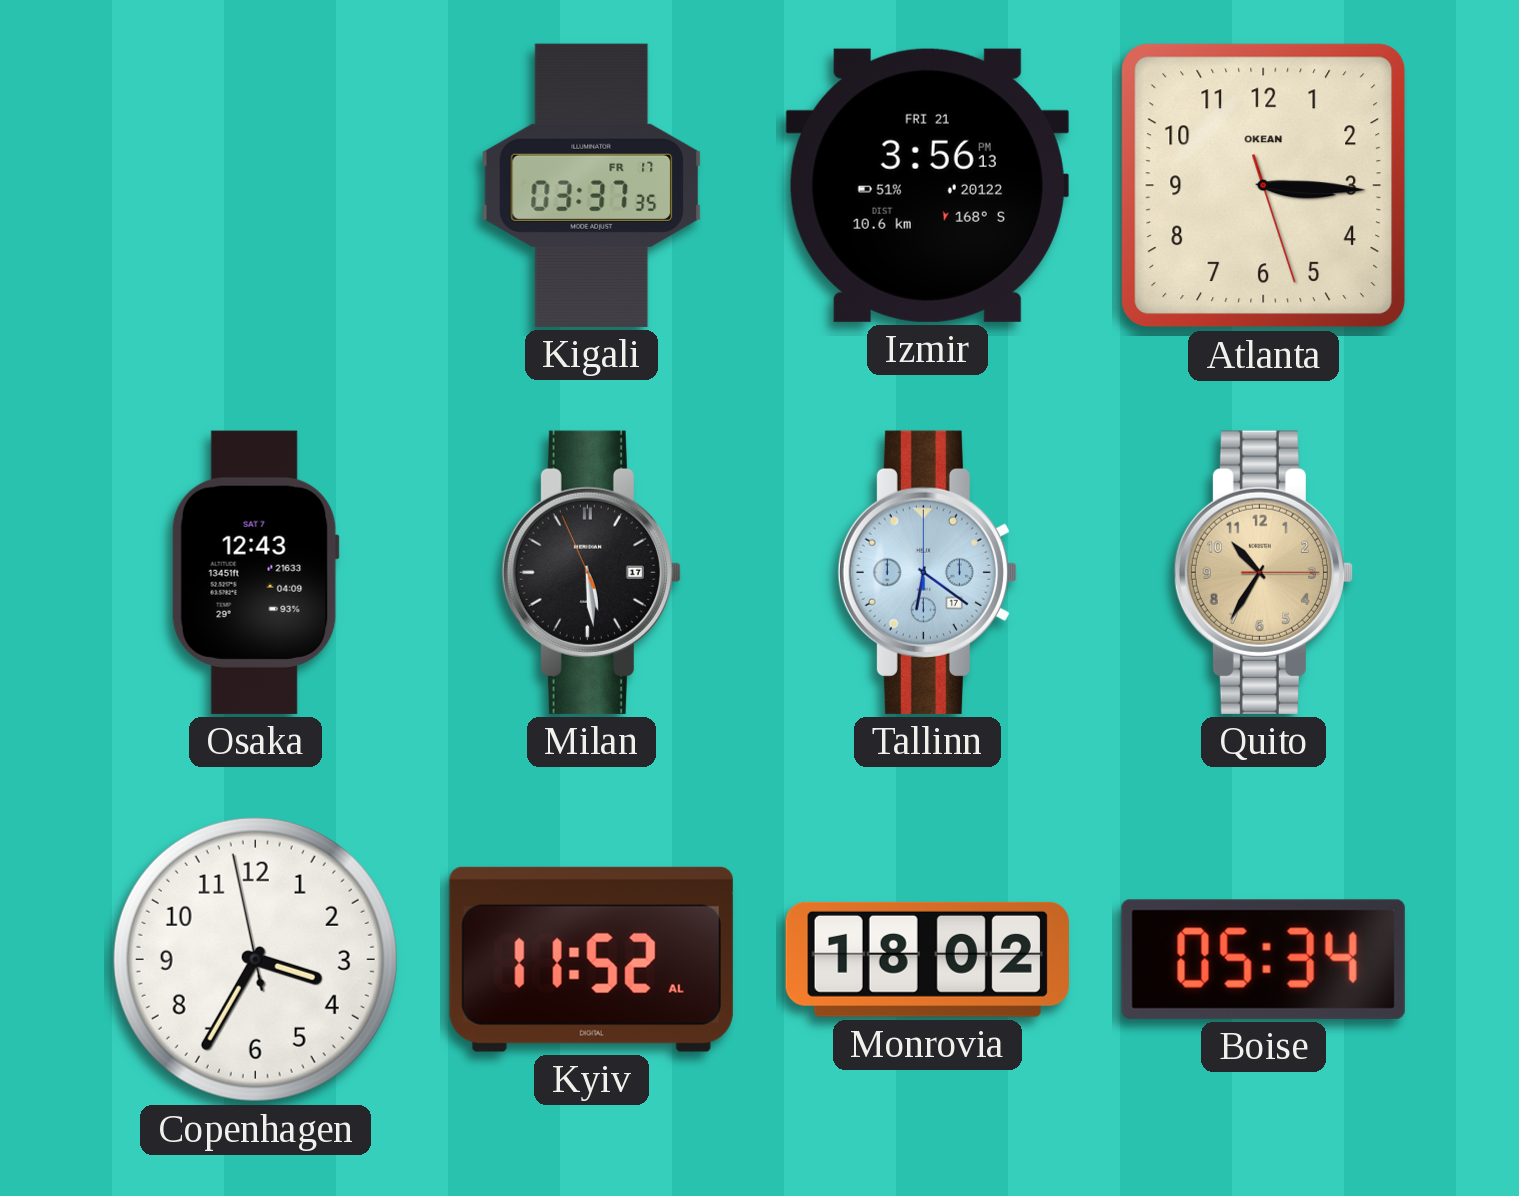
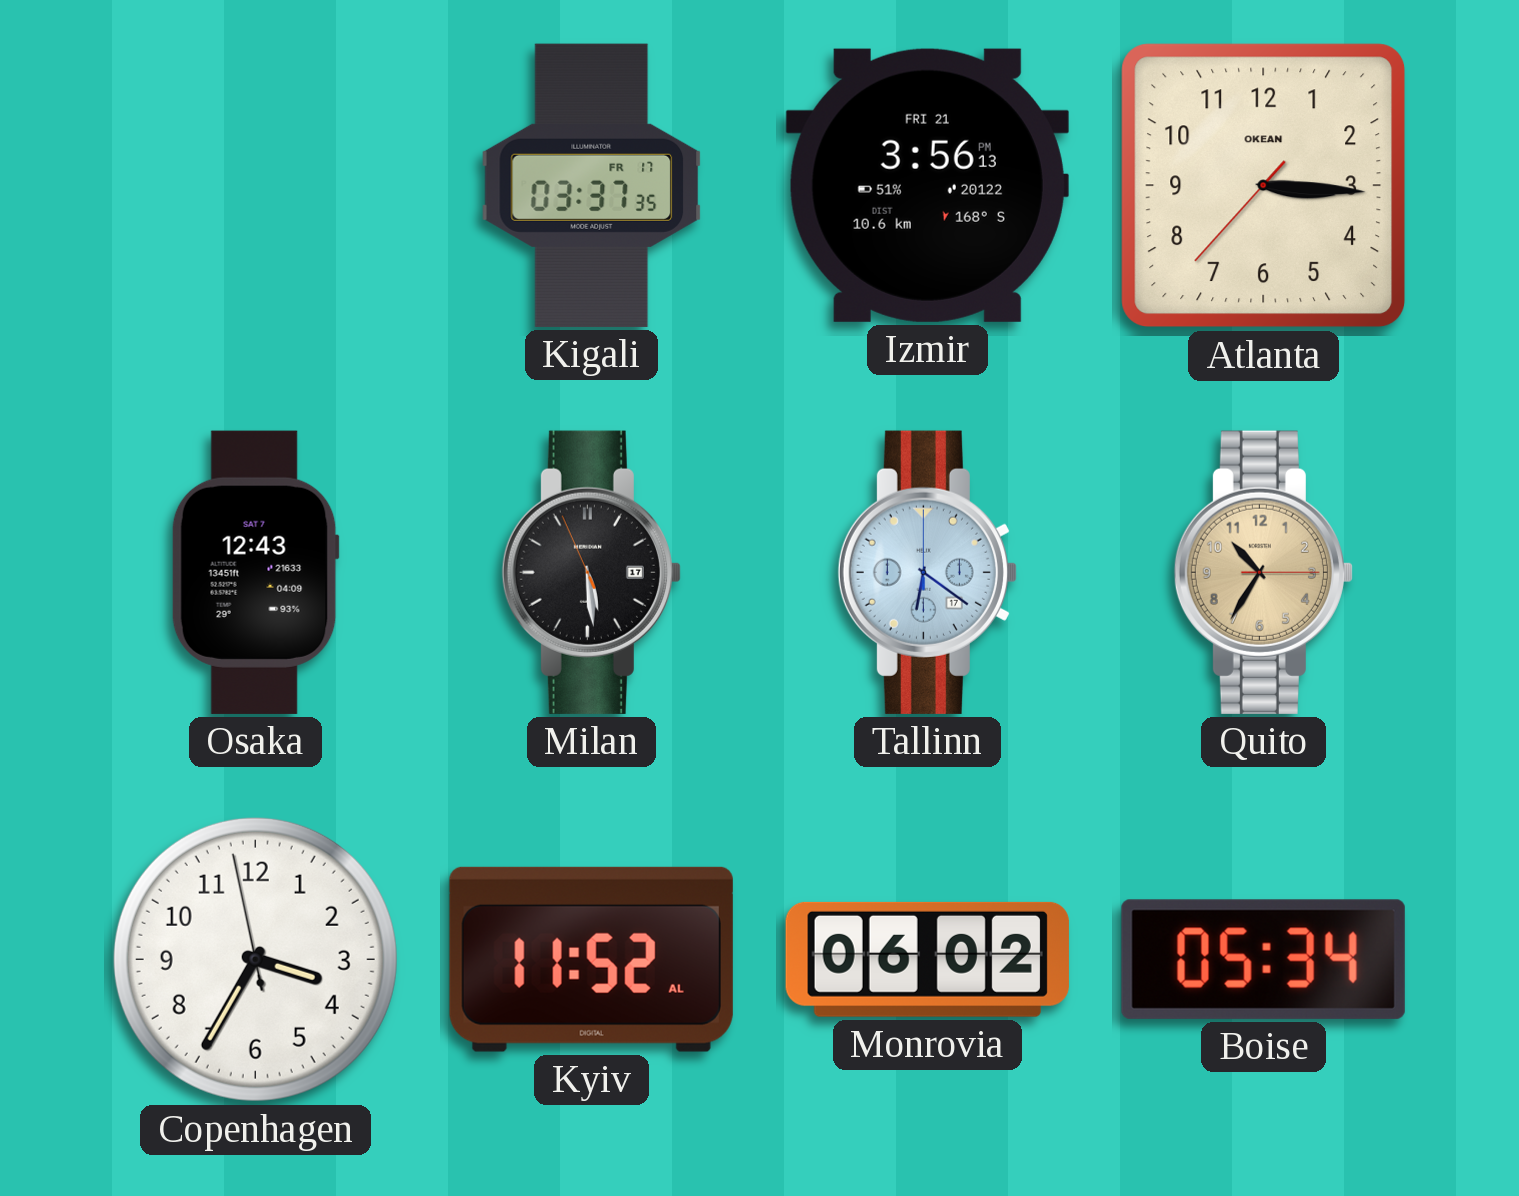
Atlanta: 3:15:27 -> 3:15:37 (1264, 186)
Monrovia: 18:02 -> 06:02 (927, 959)
